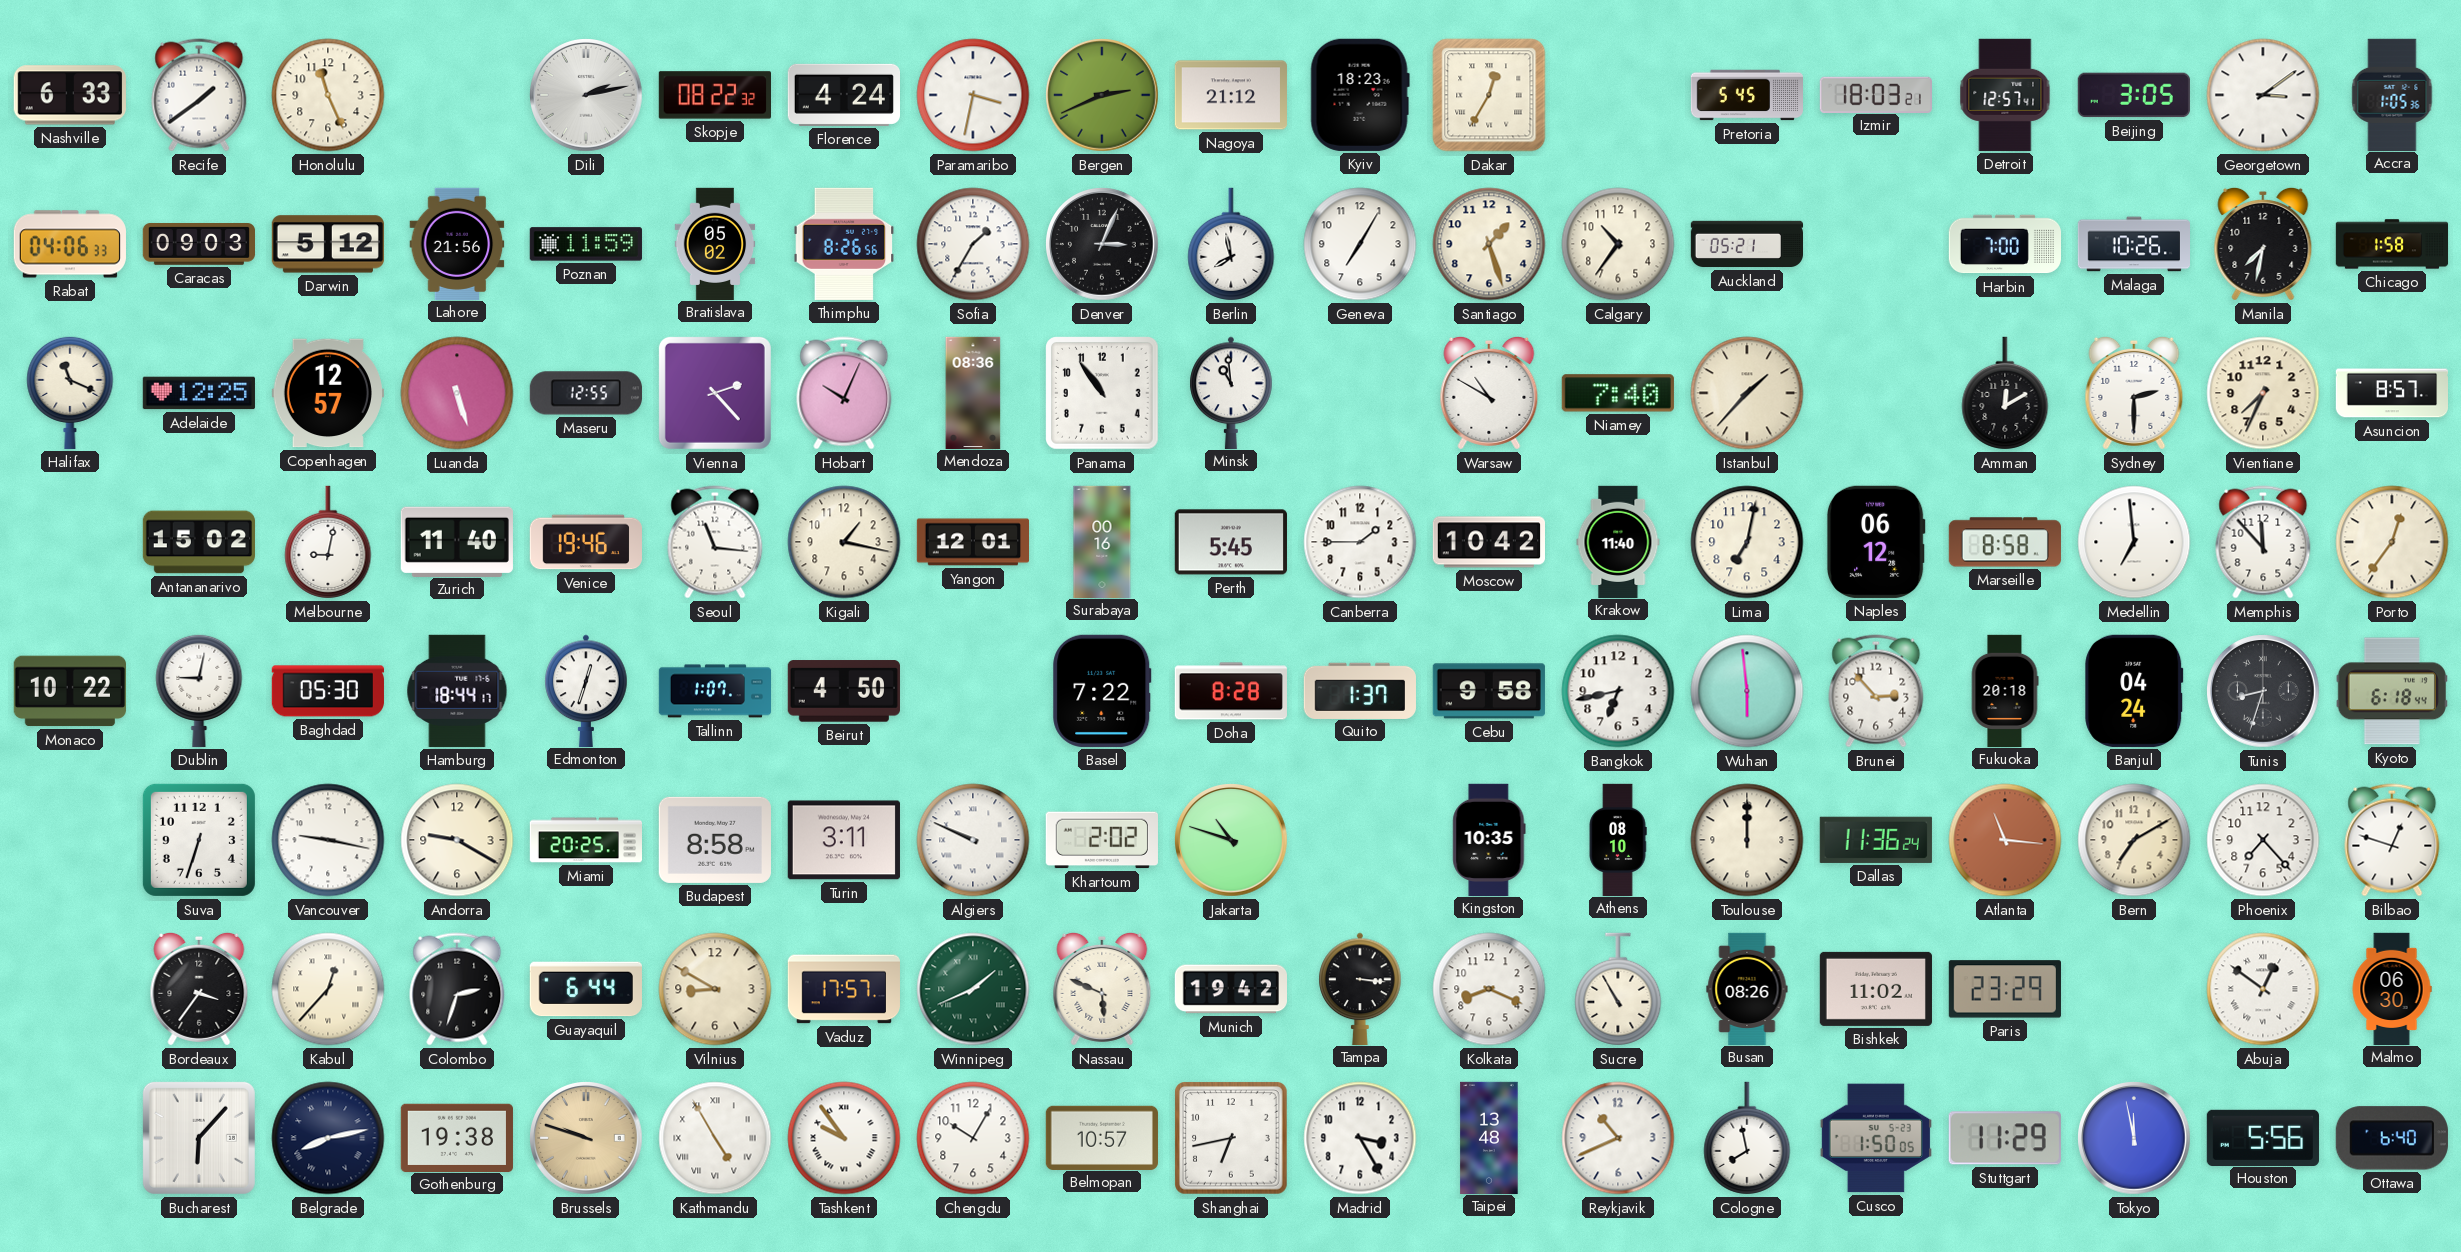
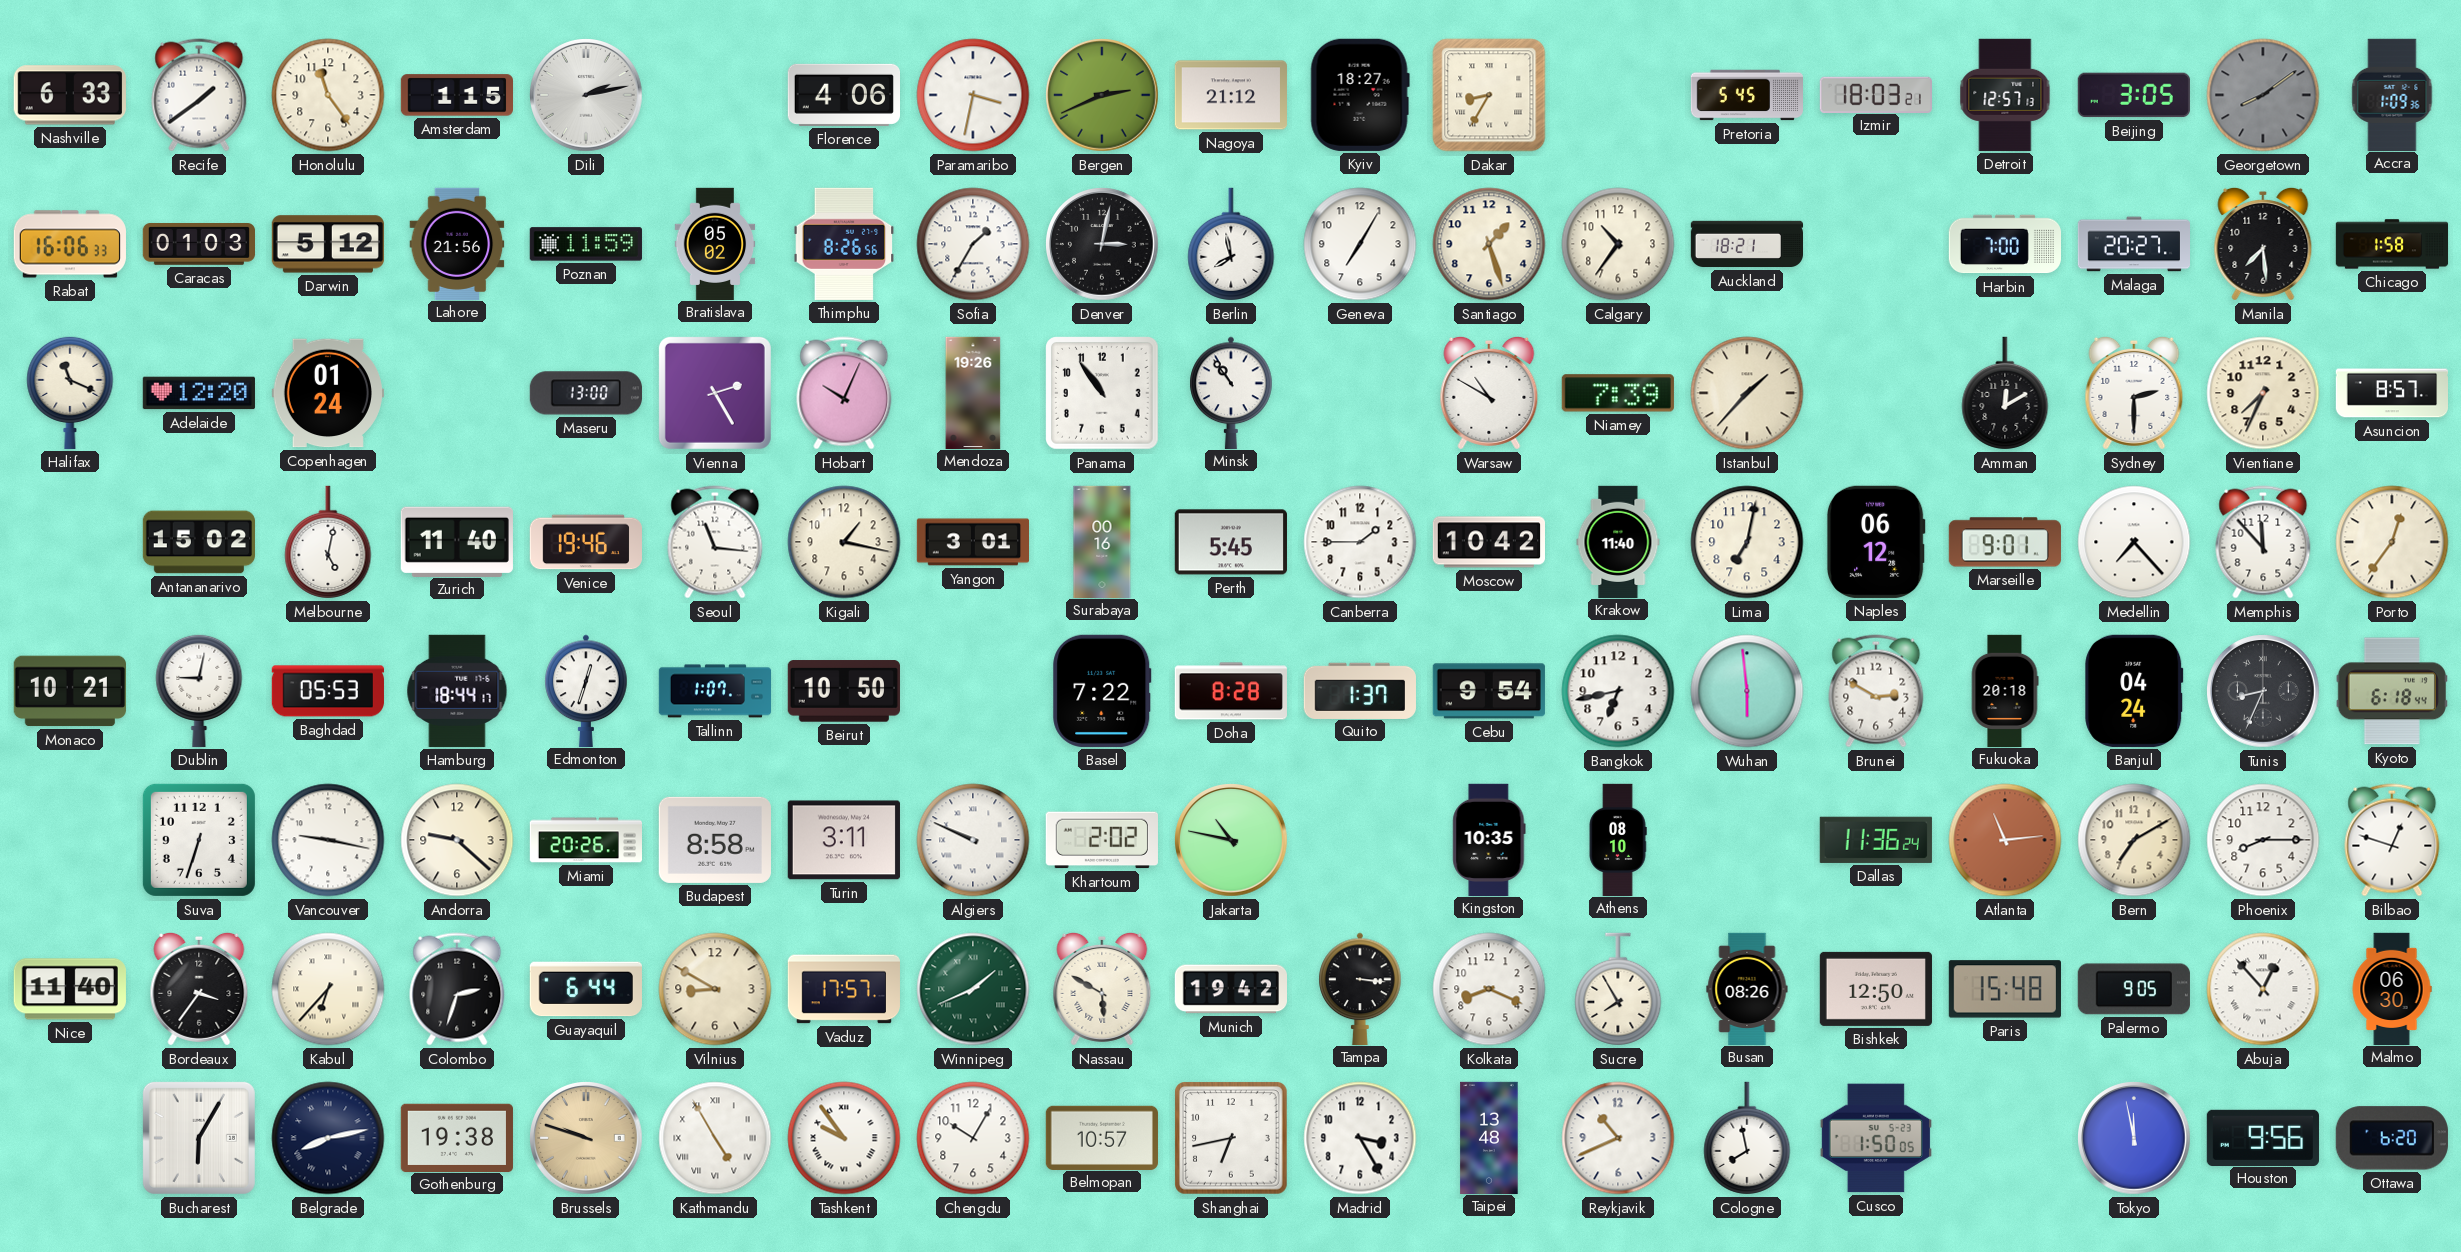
Honolulu: 11:26 -> 11:24 (328, 95)
Amsterdam: none -> 1:15 (456, 95)
Skopje: 08:22 -> none (714, 95)
Florence: 4:24 -> 4:06 (843, 95)
Kyiv: 18:23 -> 18:27 (1360, 95)
Dakar: 12:35 -> 8:35 (1489, 95)
Detroit: 12:57:41 -> 12:57:13 (2005, 95)
Georgetown: 3:09 -> 8:09 (2263, 95)
Georgetown dial: white -> grey (2263, 95)
Accra: 1:05 -> 1:09 (2392, 94)
Rabat: 04:06 -> 16:06 (70, 244)
Caracas: 09:03 -> 01:03 (198, 245)
Denver: 3:04 -> 3:02 (1102, 244)
Auckland: 05:21 -> 18:21 (1746, 244)
Malaga: 10:26 -> 20:27 (2133, 244)
Manila: 7:32 -> 7:29 (2263, 244)
Adelaide: 12:25 -> 12:20 (199, 393)
Copenhagen: 12:57 -> 01:24 (328, 393)
Luanda: 5:27 -> none (457, 393)
Maseru: 12:55 -> 13:00 (586, 393)
Vienna: 2:23 -> 2:25 (715, 393)
Mendoza: 08:36 -> 19:26 (973, 392)
Minsk: 10:59 -> 10:54 (1231, 392)
Niamey: 7:40 -> 7:39 (1618, 393)
Melbourne: 9:02 -> 5:02 (328, 542)
Yangon: 12:01 -> 3:01 (972, 542)
Marseille: 8:58 -> 9:01 (2004, 542)
Medellin: 6:59 -> 7:23 (2134, 542)
Monaco: 10:22 -> 10:21 (70, 691)
Baghdad: 05:30 -> 05:53 (328, 691)
Beirut: 4:50 -> 10:50 (844, 691)
Cebu: 9:58 -> 9:54 (1489, 691)
Brunei: 2:53 -> 2:50 (1876, 691)
Tunis: 8:33 -> 8:34 (2263, 691)
Andorra: 9:20 -> 9:22 (457, 840)
Miami: 20:25 -> 20:26 (585, 840)
Jakarta: 10:48 -> 10:47 (1231, 840)
Toulouse: 12:00 -> none (1747, 840)
Atlanta: 11:16 -> 11:14 (2005, 840)
Phoenix: 7:23 -> 8:15 (2263, 840)
Nice: none -> 11:40 (70, 989)
Kabul: 12:37 -> 6:37 (328, 989)
Nassau: 5:49 -> 5:50 (1102, 989)
Sucre: 10:55 -> 7:55 (1618, 989)
Bishkek: 11:02 -> 12:50 (1876, 989)
Paris: 23:29 -> 15:48 (2005, 989)
Palermo: none -> 9:05 (2134, 989)
Abuja: 12:51 -> 12:53 (2263, 989)
Bucharest: 6:07 -> 6:05 (199, 1138)
Stuttgart: 11:29 -> none (2005, 1138)
Houston: 5:56 -> 9:56 (2263, 1137)
Ottawa: 6:40 -> 6:20 (2392, 1138)
